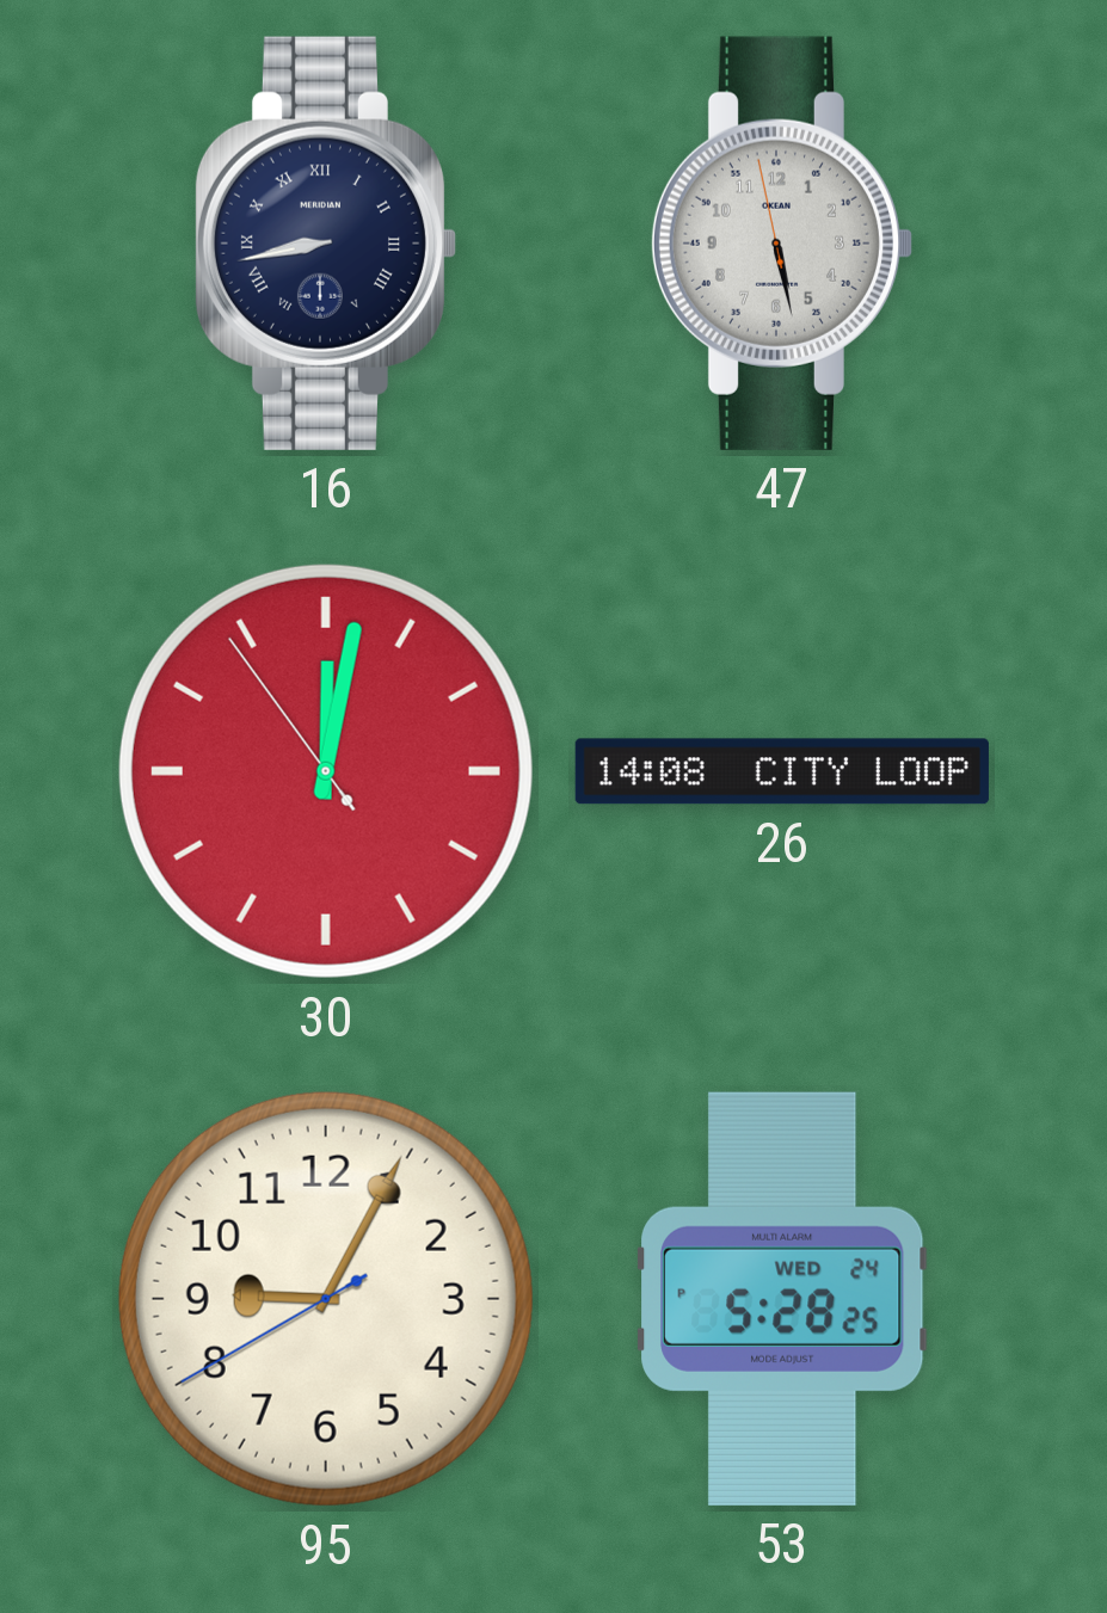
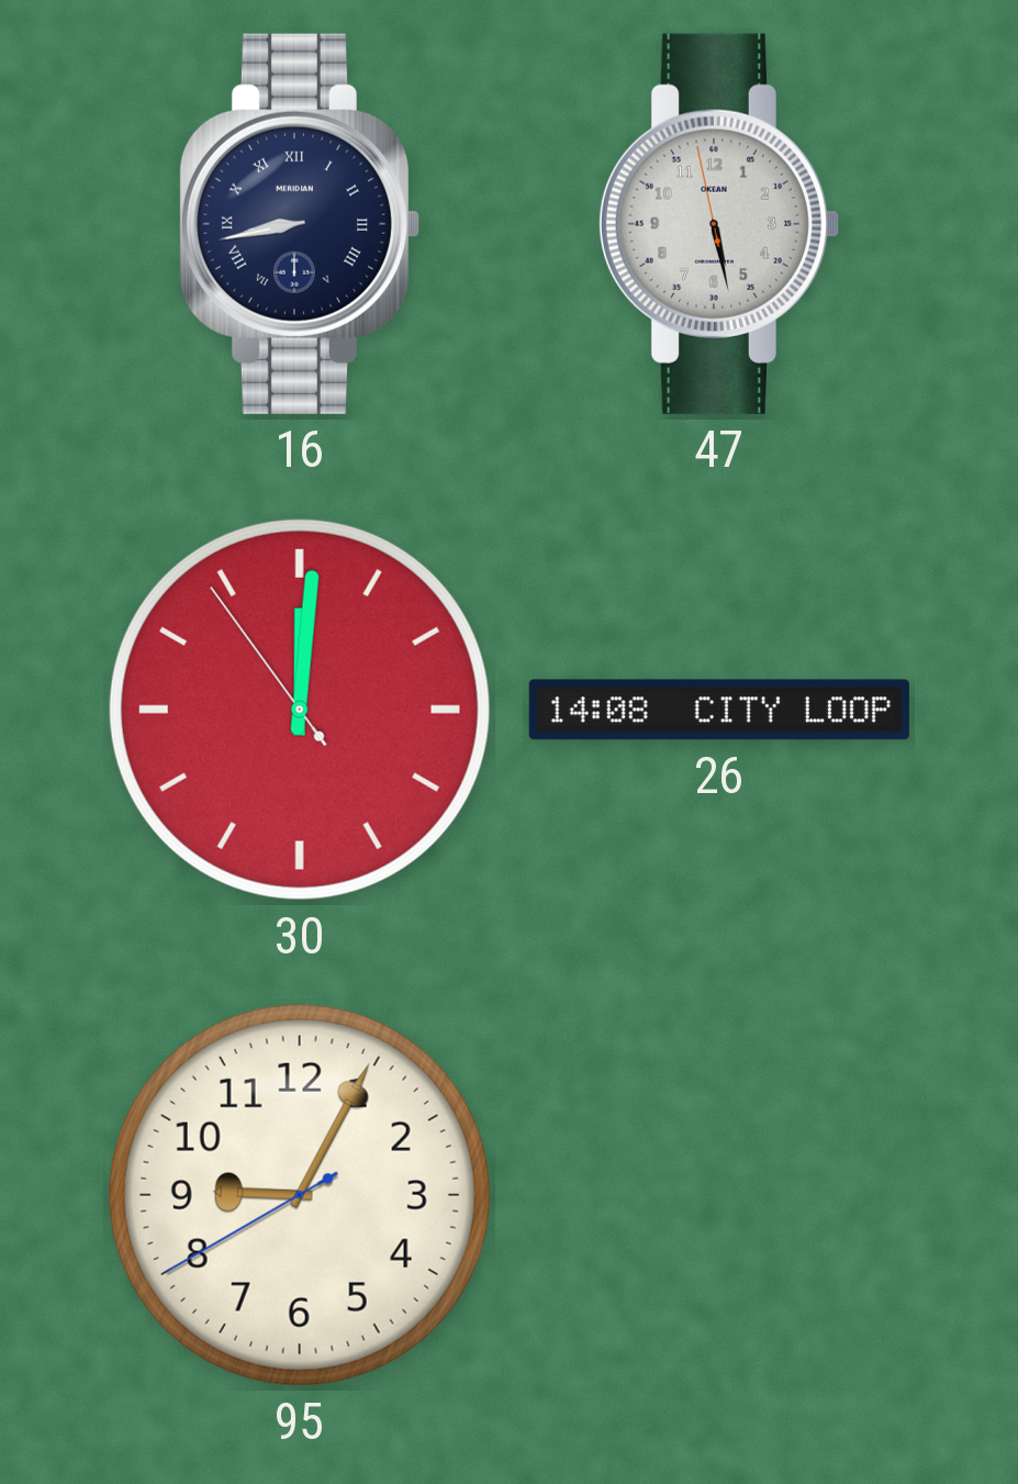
30: 12:01 -> 12:00 (300, 710)
53: 5:28 -> none (782, 1299)
